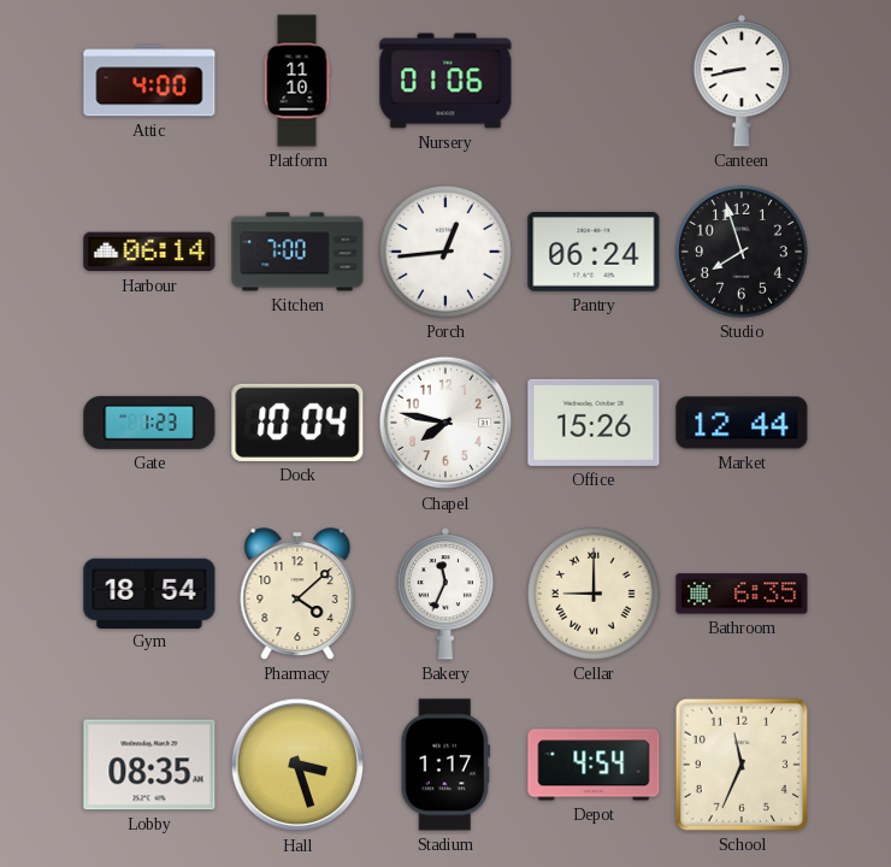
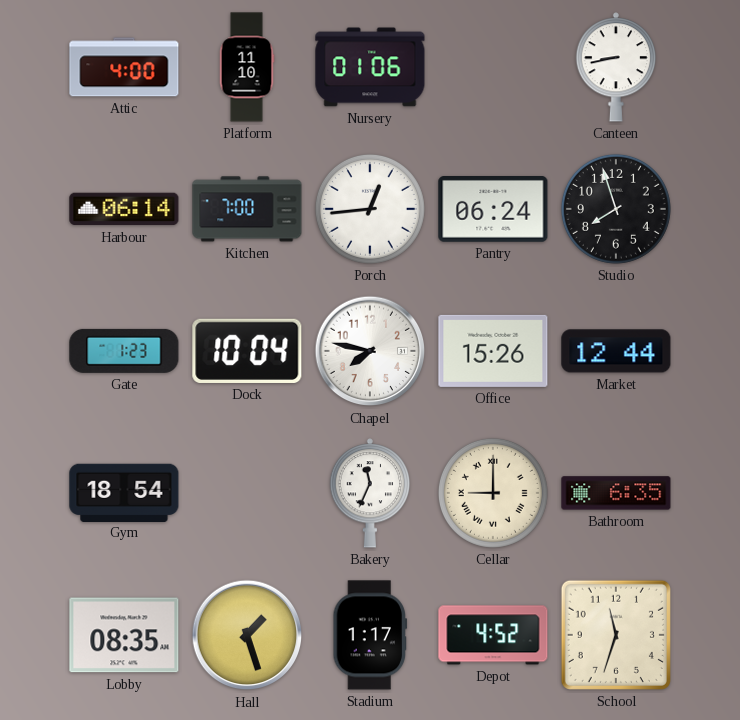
Pharmacy: 4:08 -> none (297, 594)
Hall: 3:27 -> 1:27 (247, 635)
Depot: 4:54 -> 4:52 (493, 635)
School: 11:34 -> 11:33 (616, 635)
